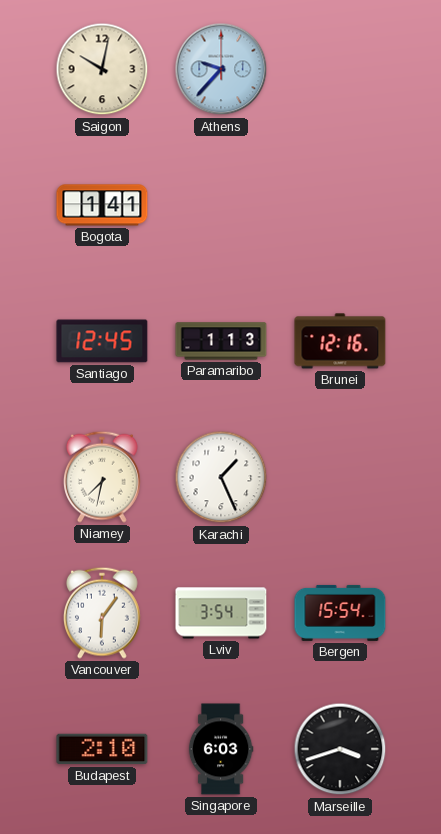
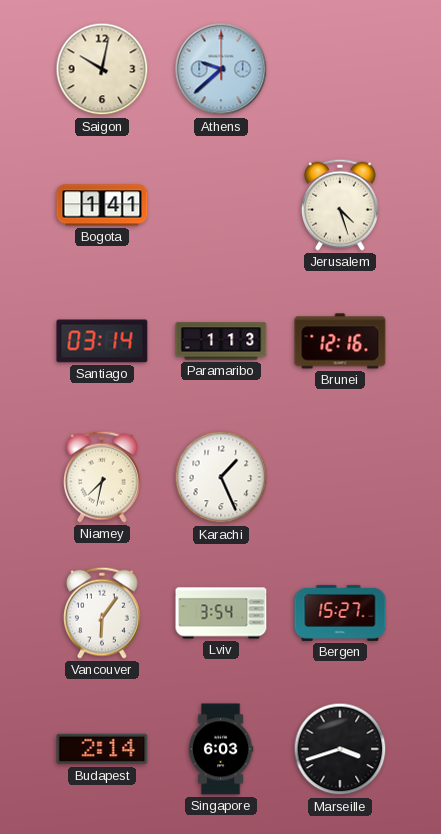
Athens: 9:37 -> 9:38 (221, 69)
Jerusalem: none -> 4:27 (340, 205)
Santiago: 12:45 -> 03:14 (102, 341)
Bergen: 15:54 -> 15:27 (340, 613)
Budapest: 2:10 -> 2:14 (102, 749)
